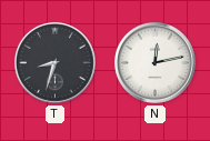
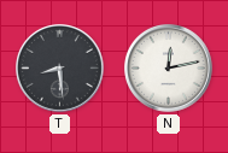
T: 8:33 -> 8:29 (60, 69)
